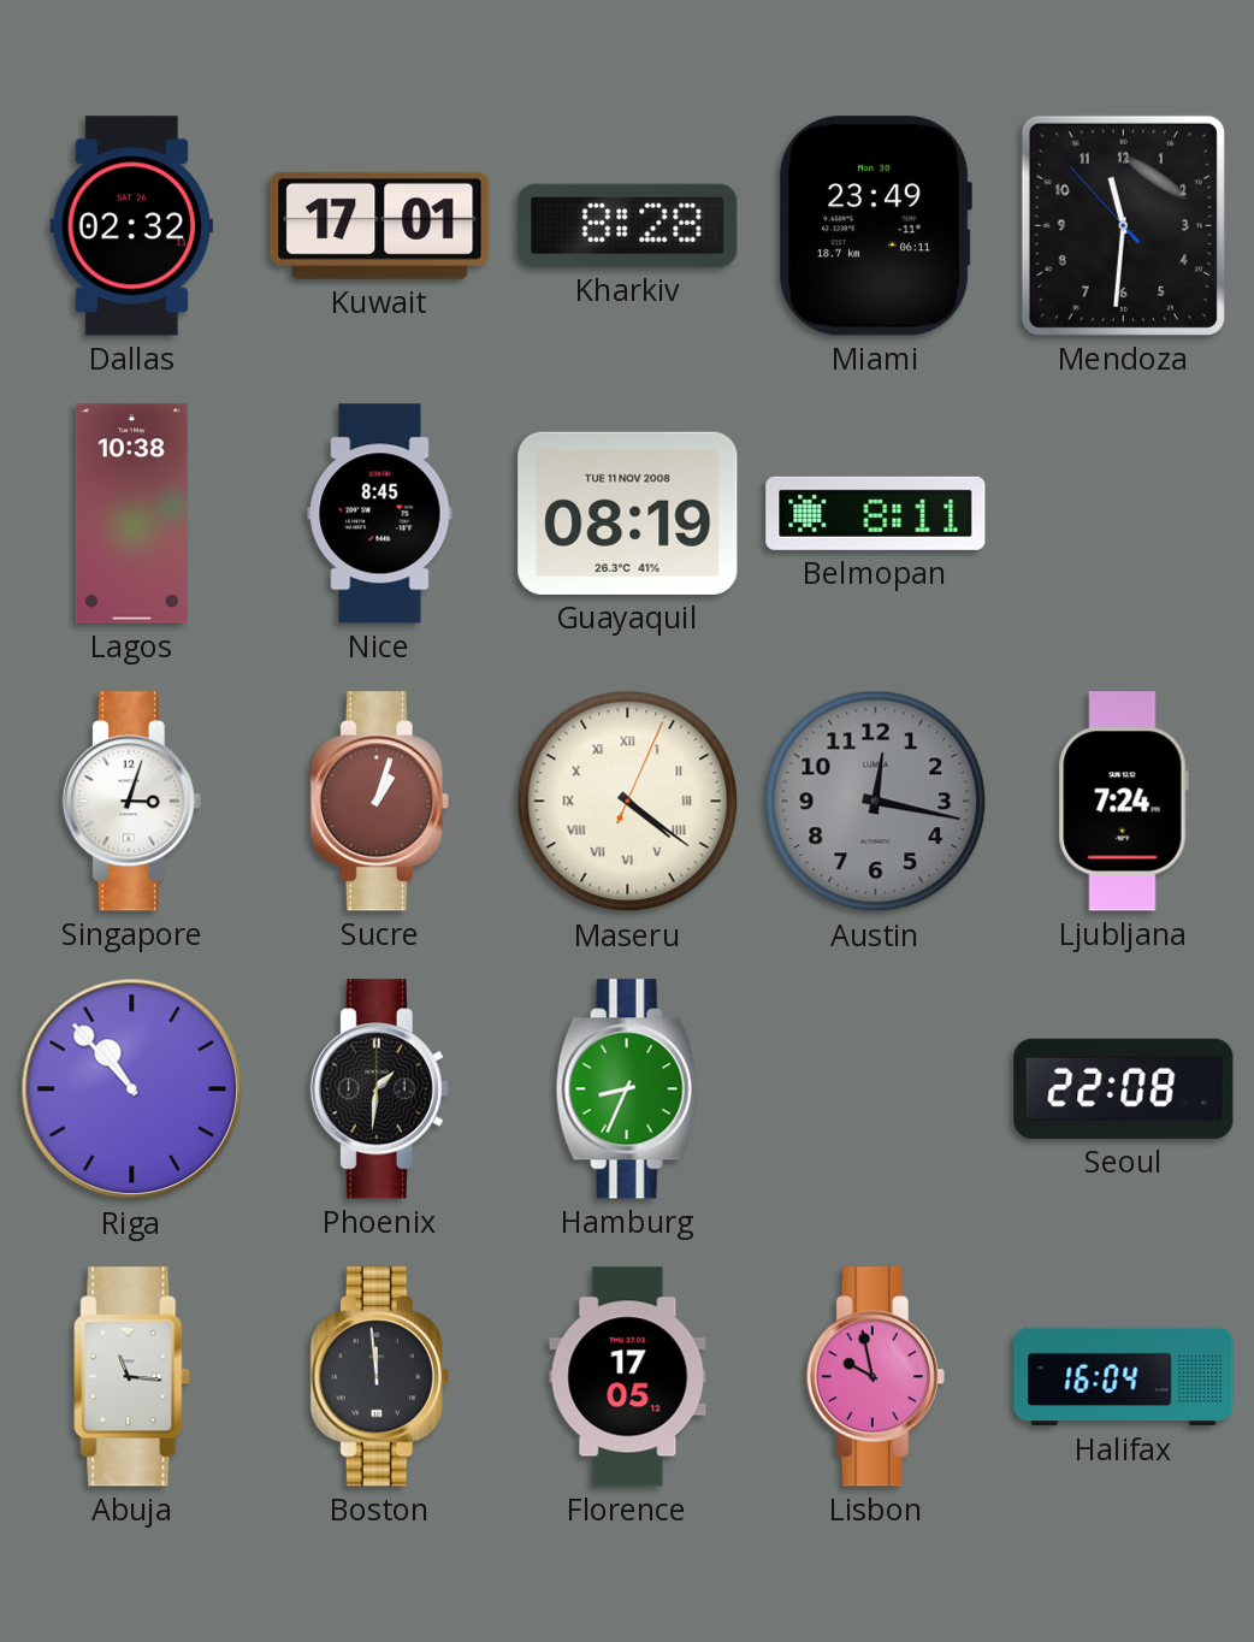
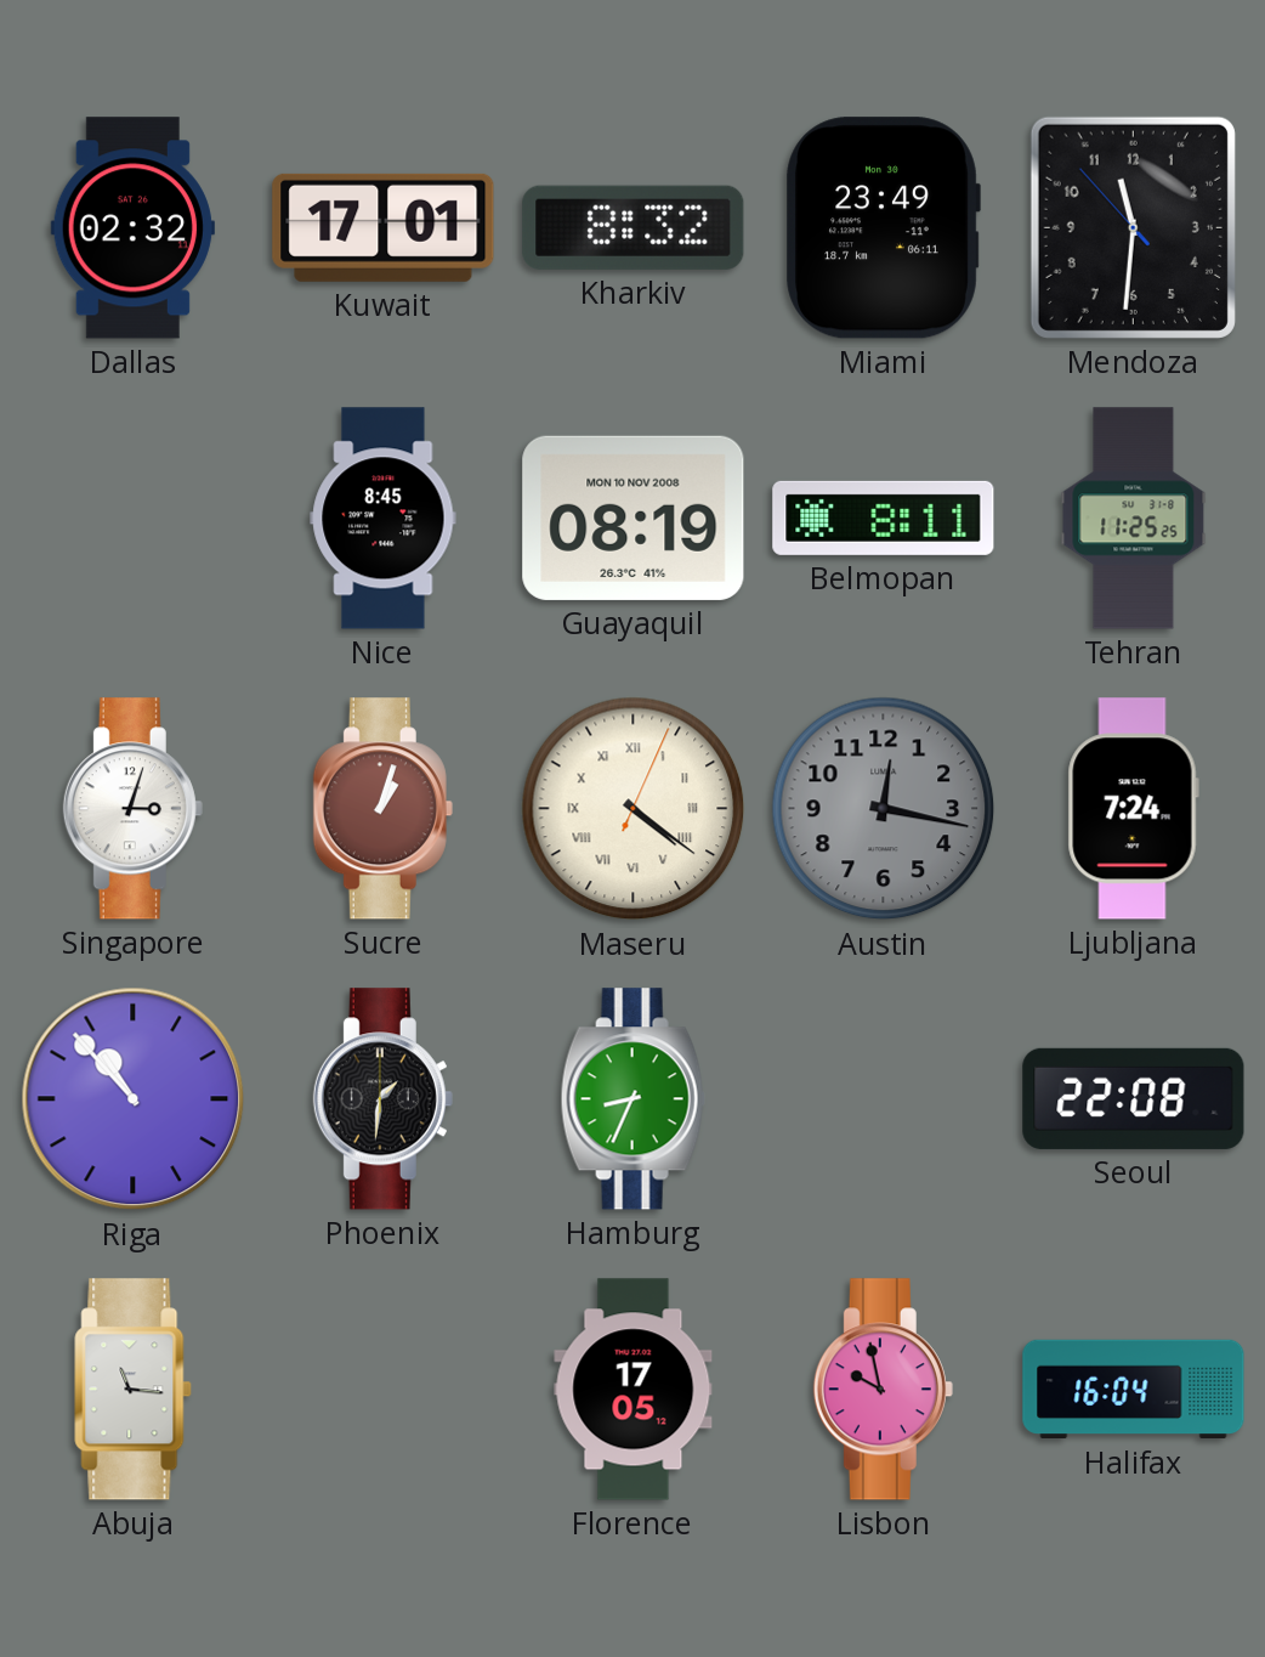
Kharkiv: 8:28 -> 8:32 (634, 227)
Lagos: 10:38 -> none (131, 514)
Guayaquil date: TUE 11 NOV 2008 -> MON 10 NOV 2008 (634, 518)
Tehran: none -> 11:25 (1134, 519)
Boston: 11:59 -> none (379, 1377)
